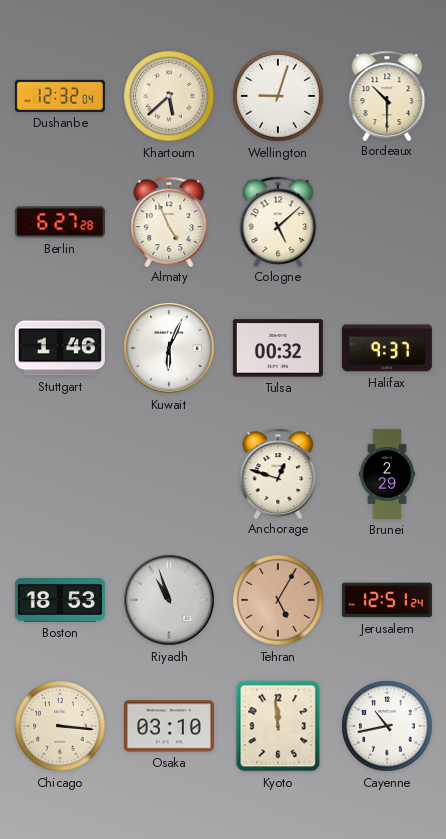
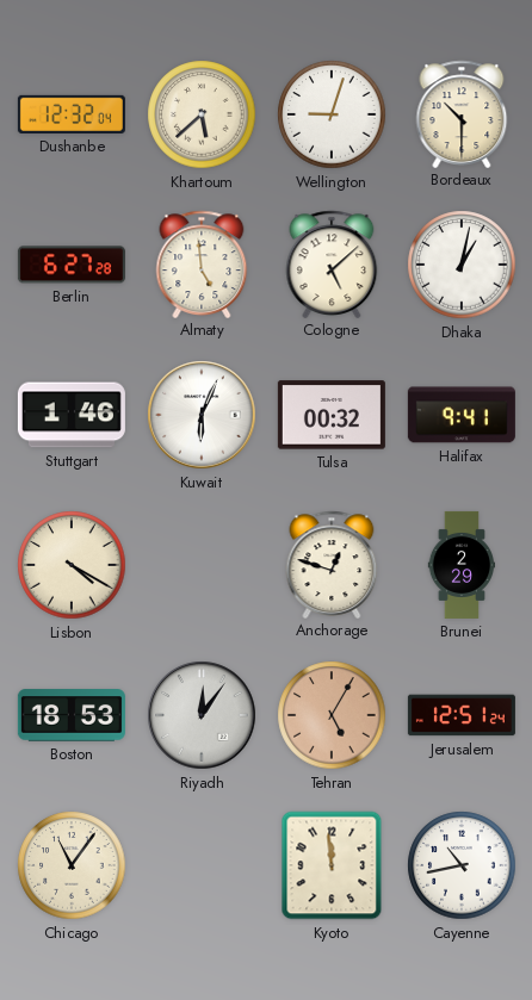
Almaty: 4:56 -> 4:59 (202, 263)
Dhaka: none -> 1:02 (462, 265)
Halifax: 9:37 -> 9:41 (462, 415)
Lisbon: none -> 4:20 (72, 565)
Riyadh: 10:57 -> 12:06 (202, 715)
Chicago: 3:16 -> 11:06 (72, 865)
Osaka: 03:10 -> none (169, 726)
